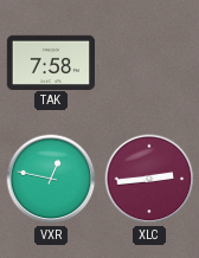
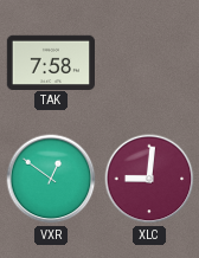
VXR: 12:47 -> 12:51 (51, 179)
XLC: 2:44 -> 9:01 (149, 179)
